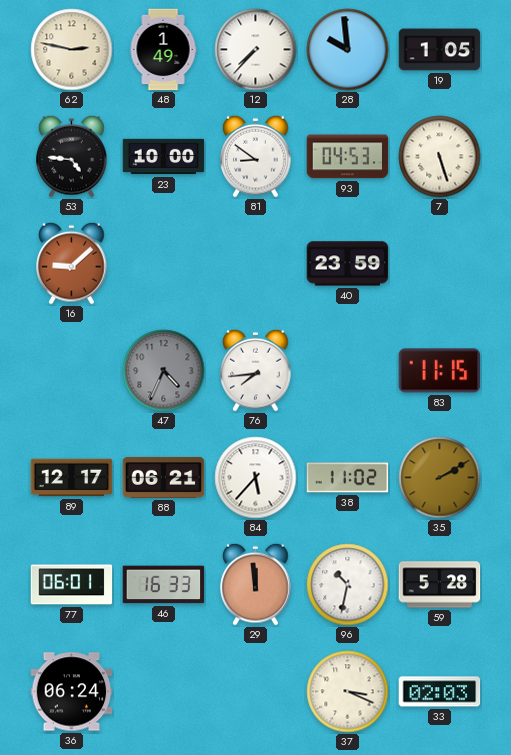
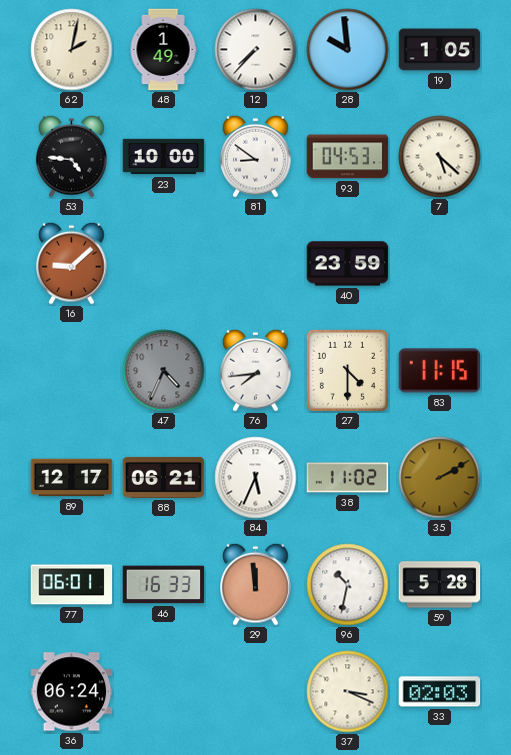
62: 2:47 -> 2:02 (72, 50)
7: 5:27 -> 5:22 (440, 157)
27: none -> 4:30 (347, 370)
84: 5:37 -> 5:34 (256, 478)
